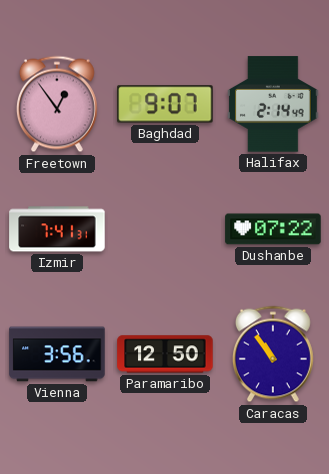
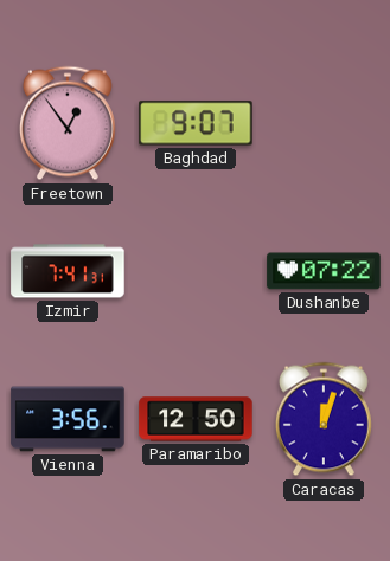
Halifax: 2:14 -> none (273, 104)
Caracas: 10:54 -> 12:03 (324, 419)
